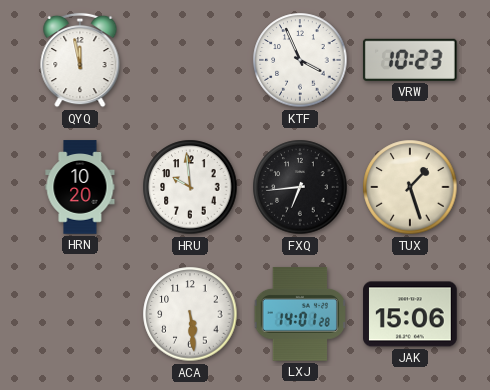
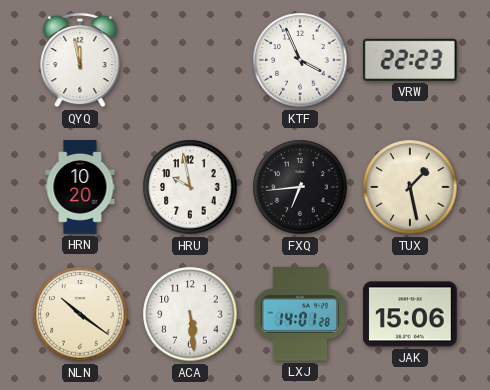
VRW: 10:23 -> 22:23 (410, 60)
HRU: 9:59 -> 9:58 (190, 187)
TUX: 1:27 -> 1:28 (410, 187)
NLN: none -> 10:21 (80, 314)
